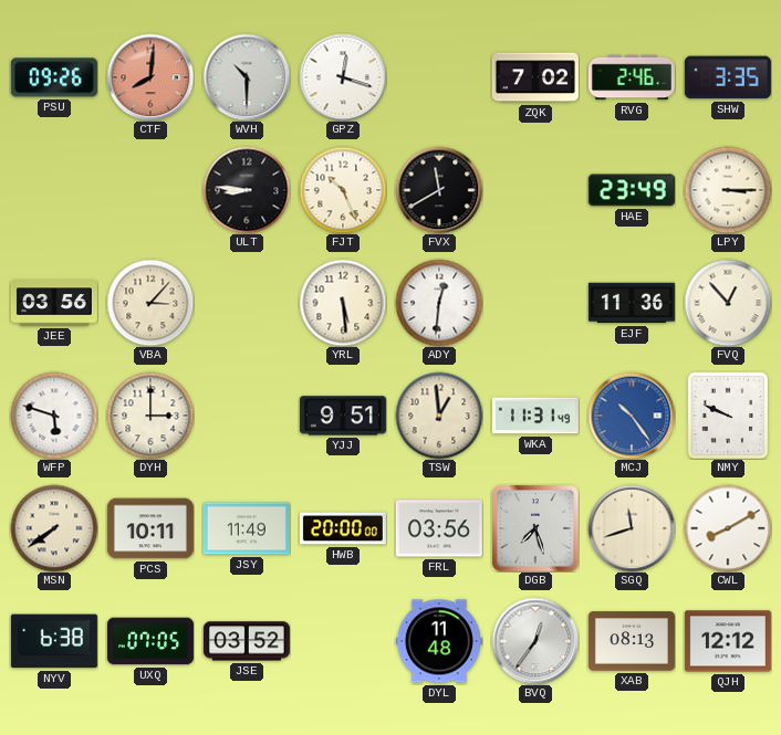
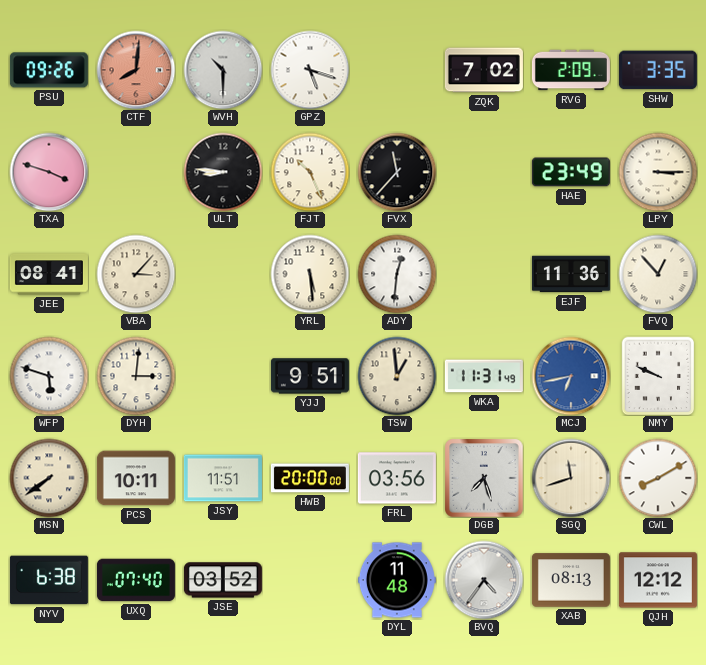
GPZ: 12:18 -> 5:18 (310, 70)
RVG: 2:46 -> 2:09 (571, 70)
TXA: none -> 3:48 (49, 172)
FVX: 11:40 -> 11:37 (397, 172)
JEE: 03:56 -> 08:41 (49, 274)
DYH: 3:00 -> 3:01 (136, 376)
MCJ: 10:24 -> 6:43 (571, 376)
JSY: 11:49 -> 11:51 (223, 478)
UXQ: 07:05 -> 07:40 (136, 580)
BVQ: 12:36 -> 4:36 (484, 580)
